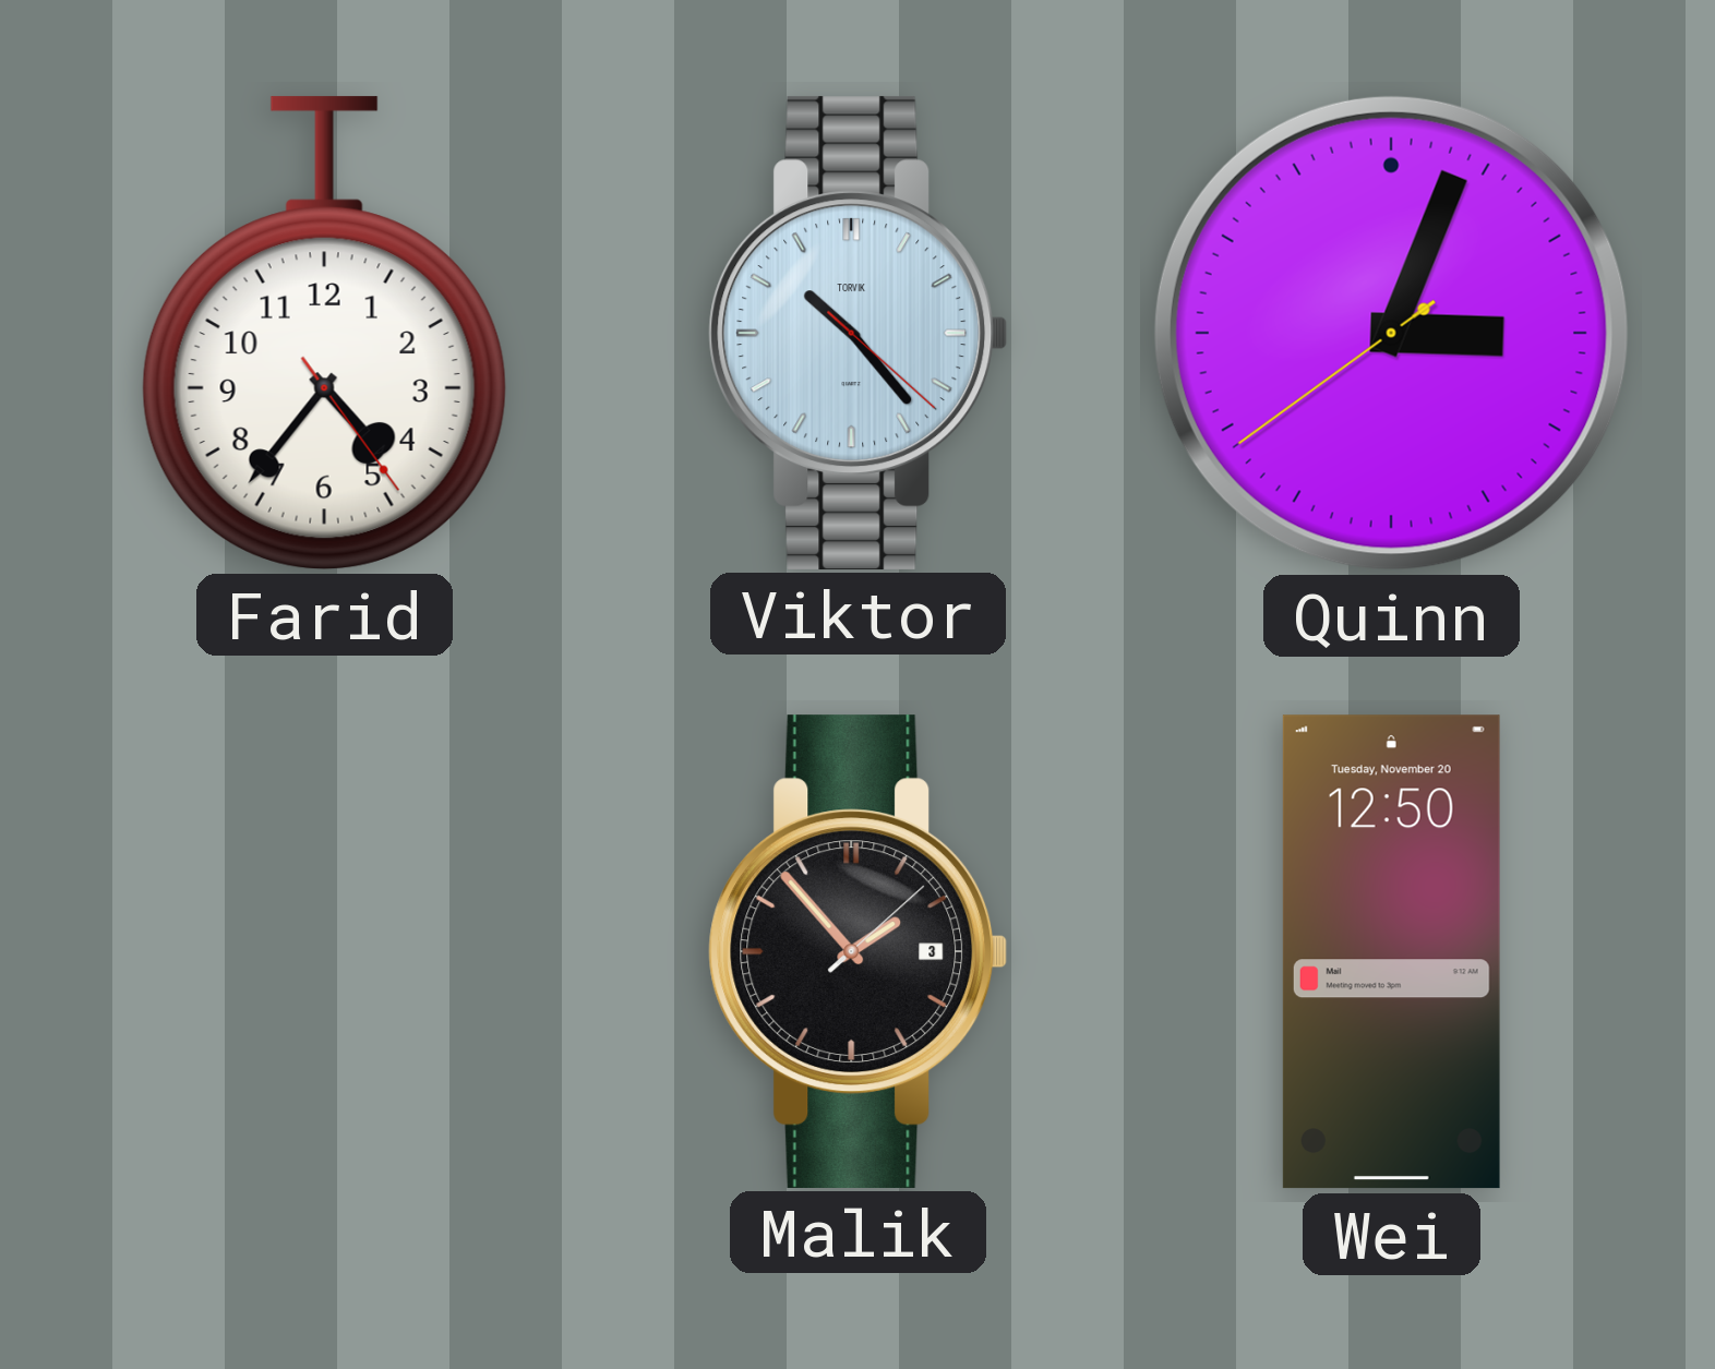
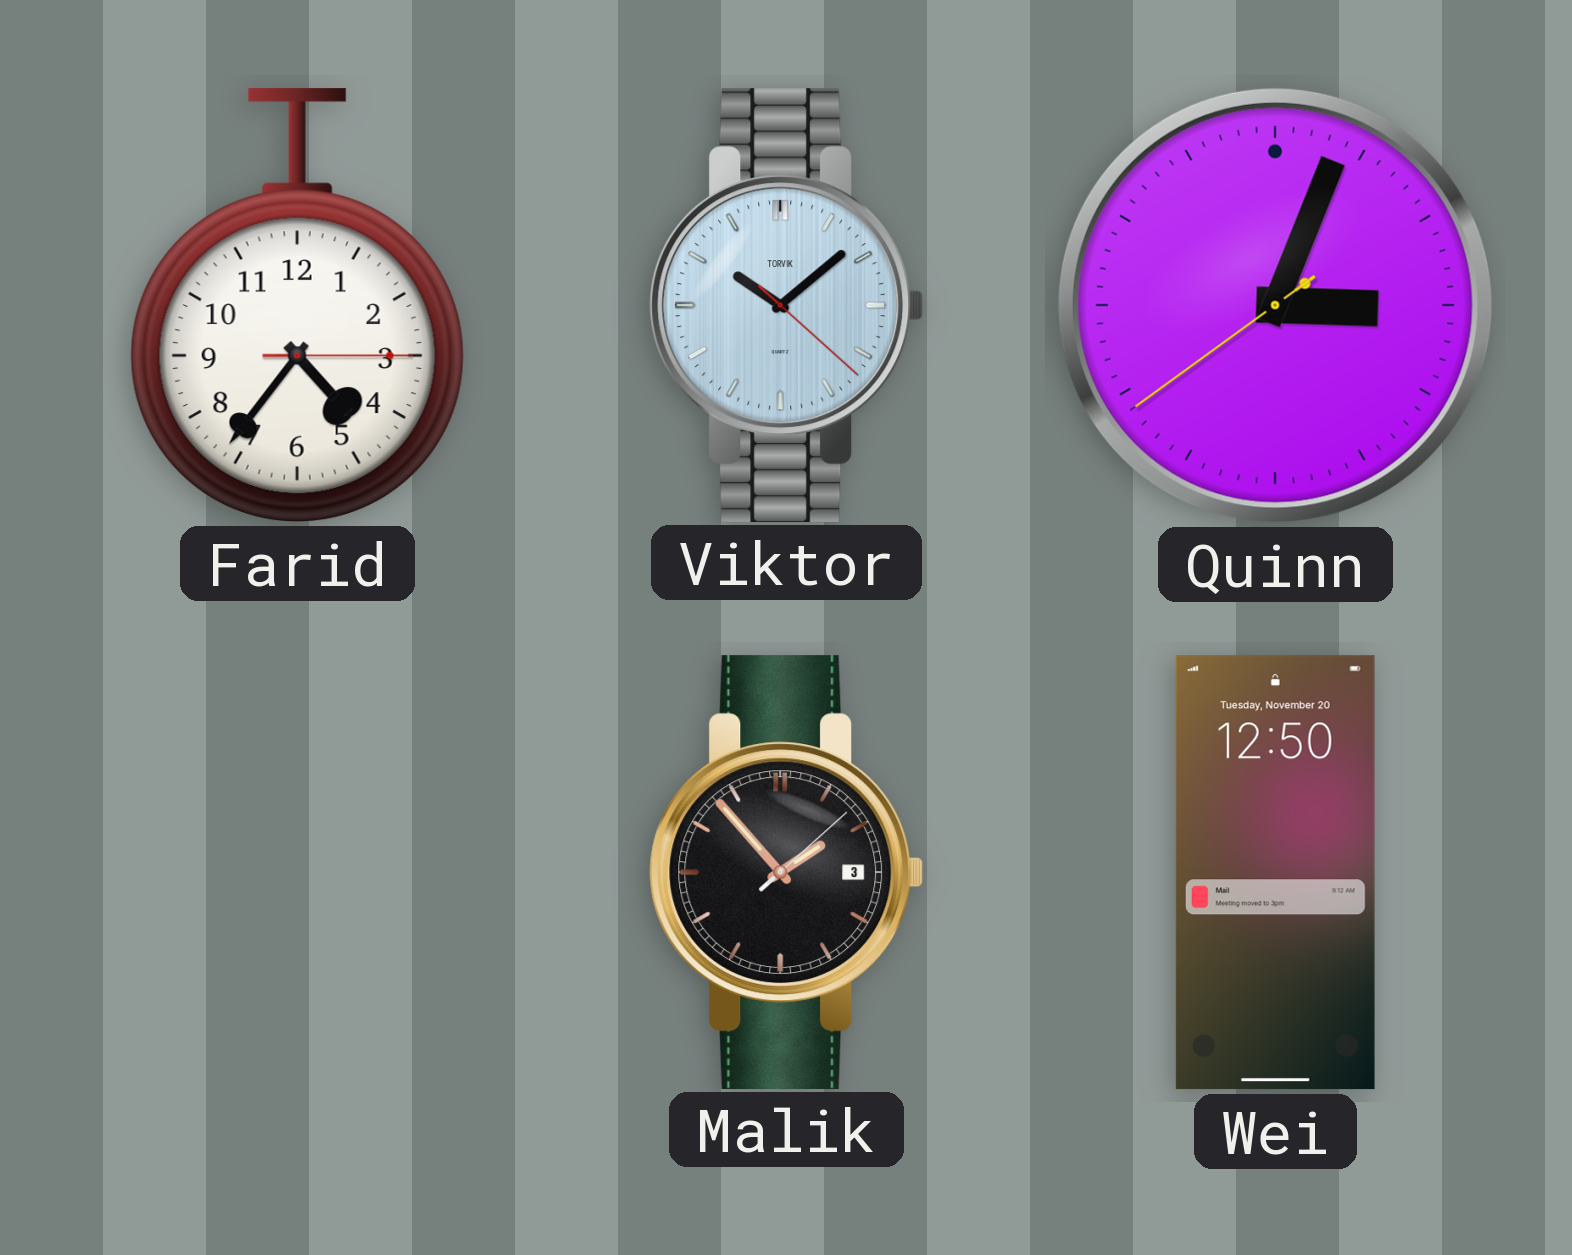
Farid: 4:36:24 -> 4:36:15 (297, 305)
Viktor: 10:23 -> 10:08 (787, 305)
